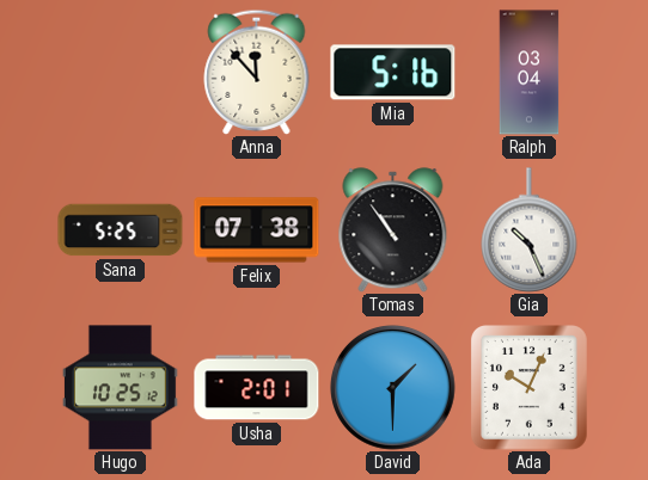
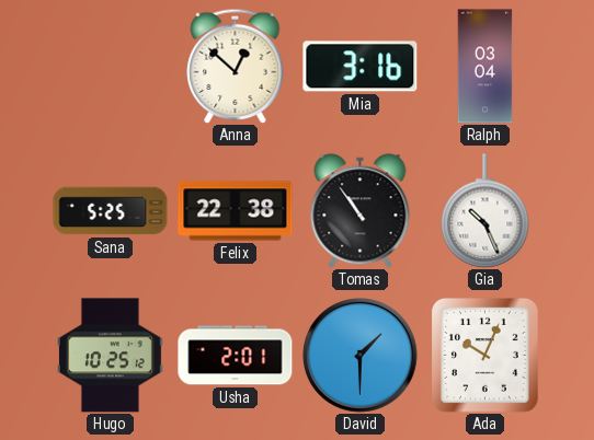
Anna: 11:53 -> 12:52 (236, 66)
Mia: 5:16 -> 3:16 (361, 67)
Felix: 07:38 -> 22:38 (236, 211)
